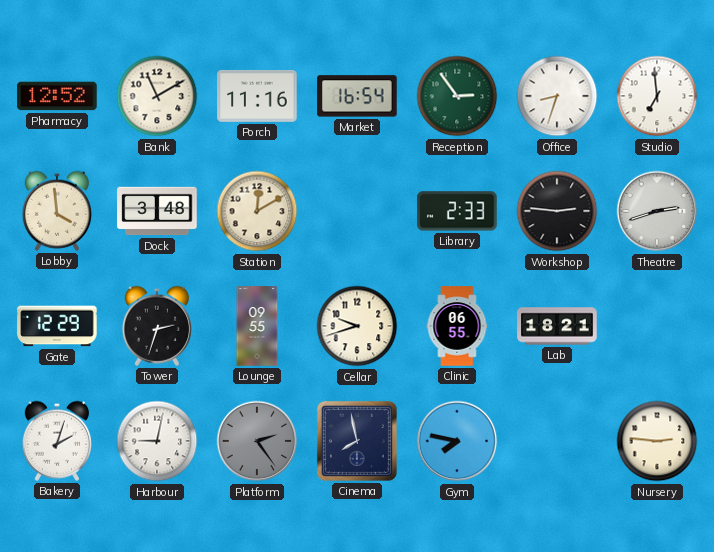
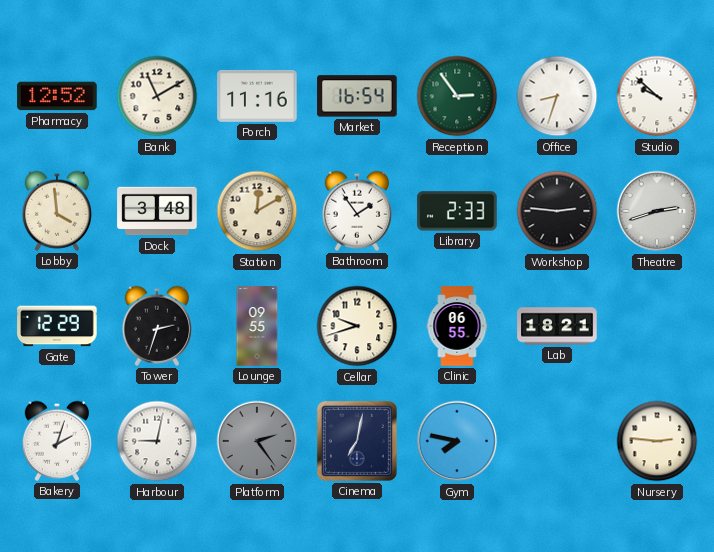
Studio: 6:59 -> 9:52 (657, 96)
Bathroom: none -> 1:54 (356, 211)
Cinema: 7:58 -> 7:02 (357, 441)
